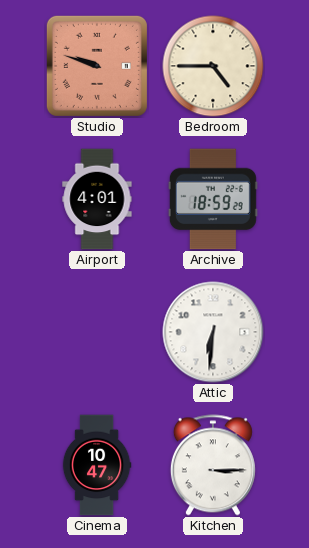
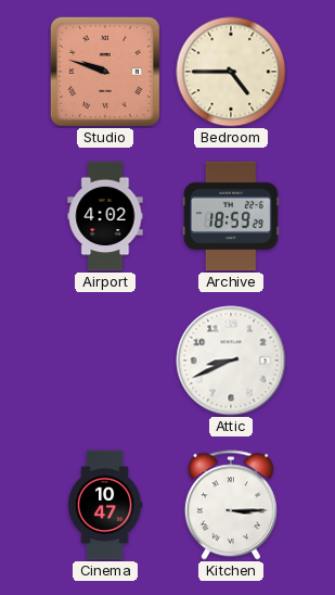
Airport: 4:01 -> 4:02 (105, 216)
Attic: 6:31 -> 8:41 (231, 360)
